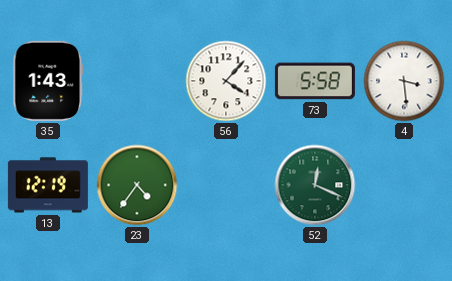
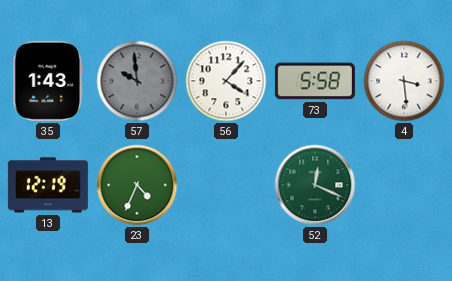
57: none -> 9:59 (137, 81)
23: 4:36 -> 4:34 (137, 185)
